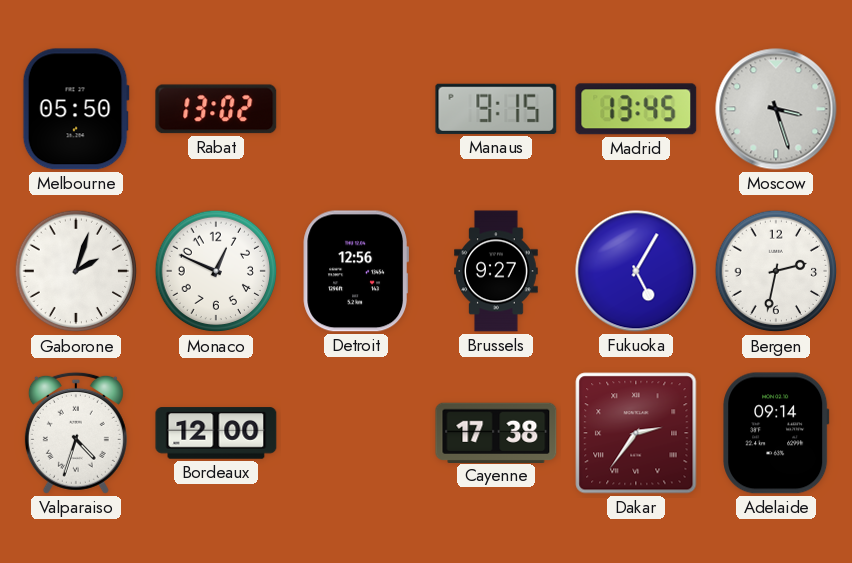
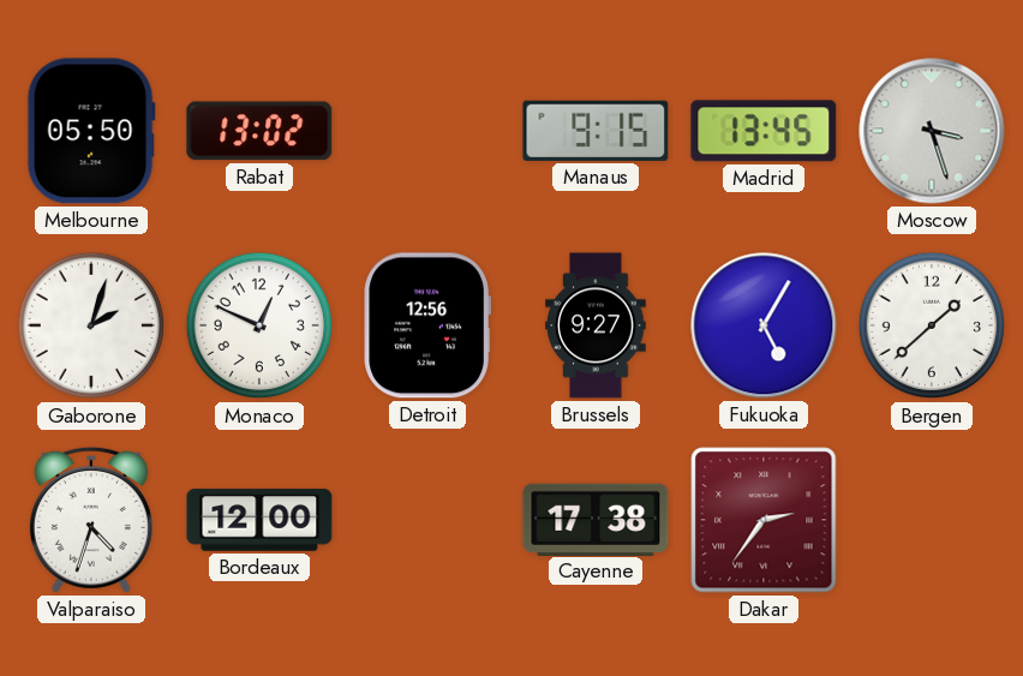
Bergen: 2:32 -> 1:38 (932, 325)
Adelaide: 09:14 -> none (776, 433)
